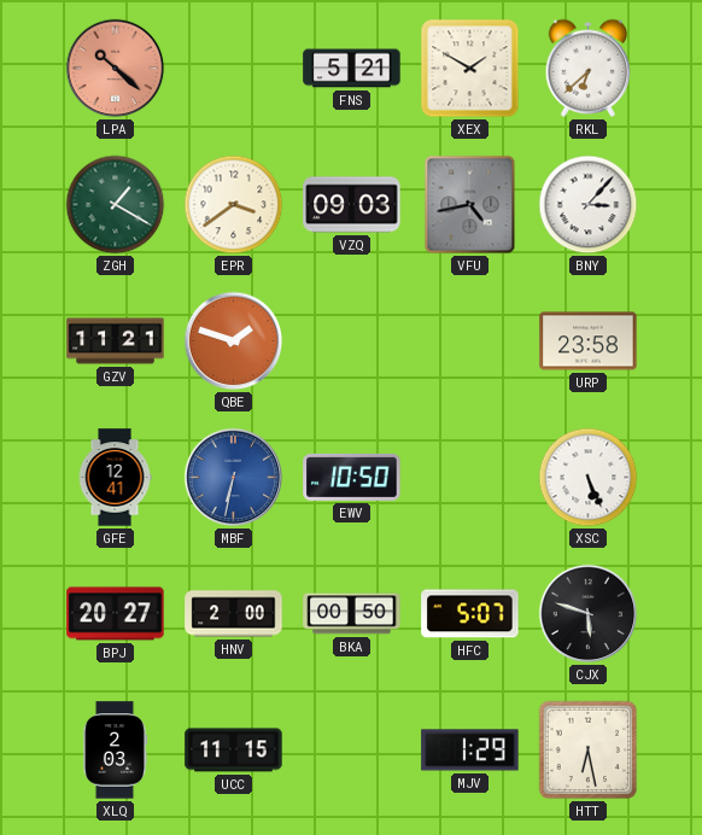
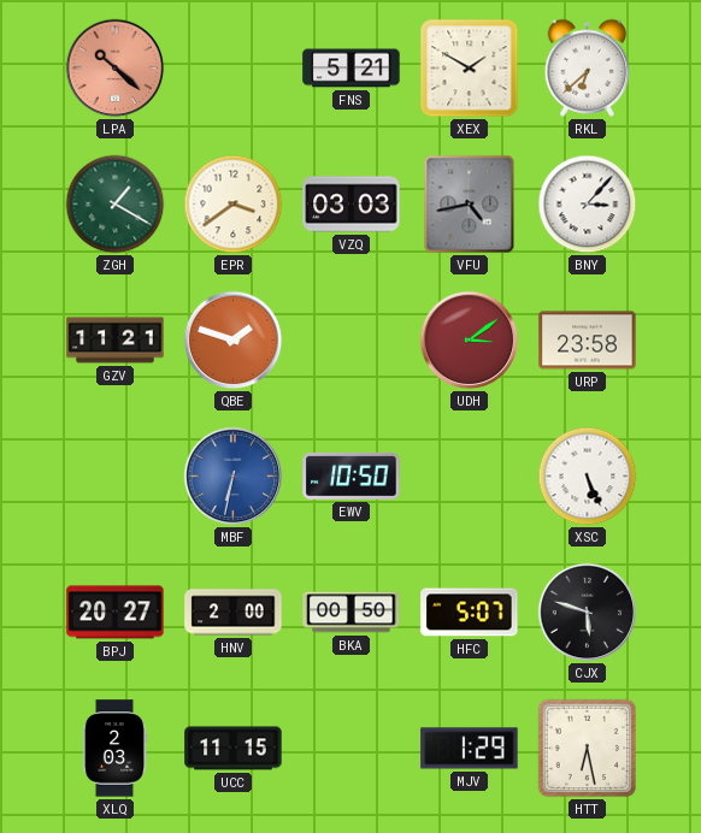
VZQ: 09:03 -> 03:03 (352, 205)
UDH: none -> 3:09 (470, 341)
GFE: 12:41 -> none (115, 478)
